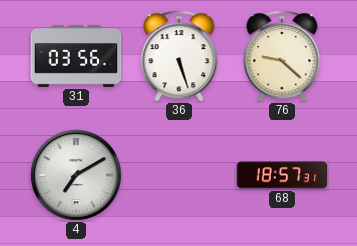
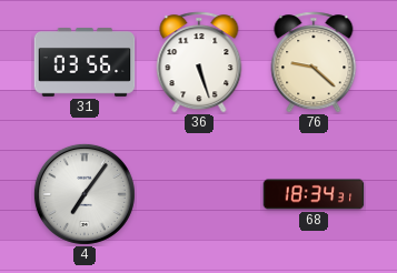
4: 7:10 -> 7:06 (85, 194)
68: 18:57 -> 18:34 (314, 194)
